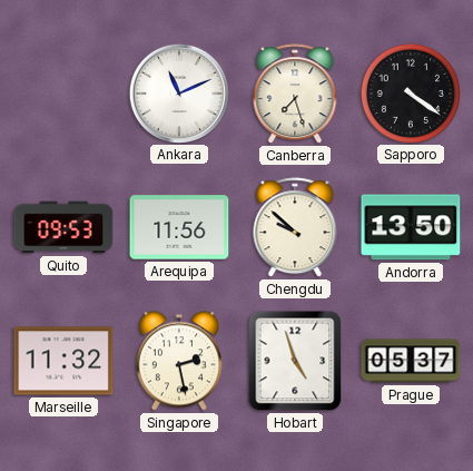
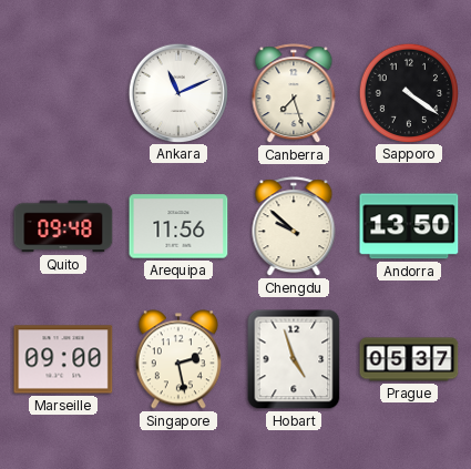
Quito: 09:53 -> 09:48 (63, 226)
Marseille: 11:32 -> 09:00 (63, 359)
